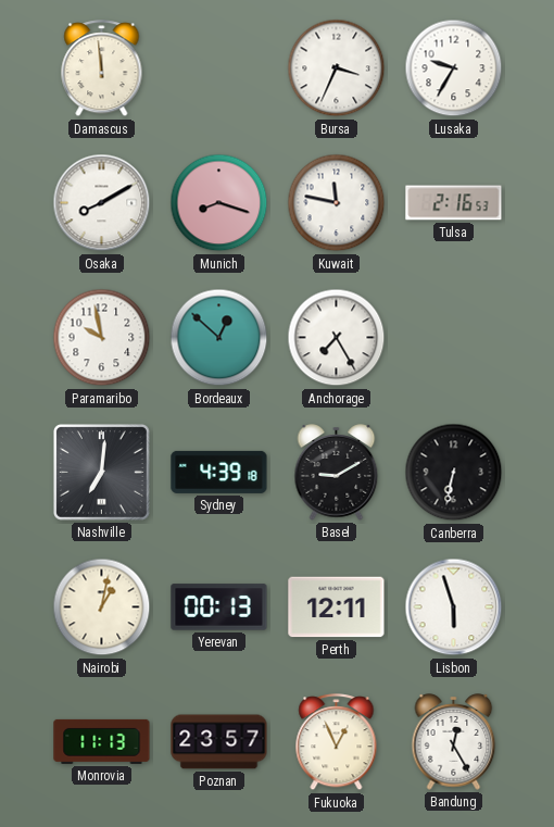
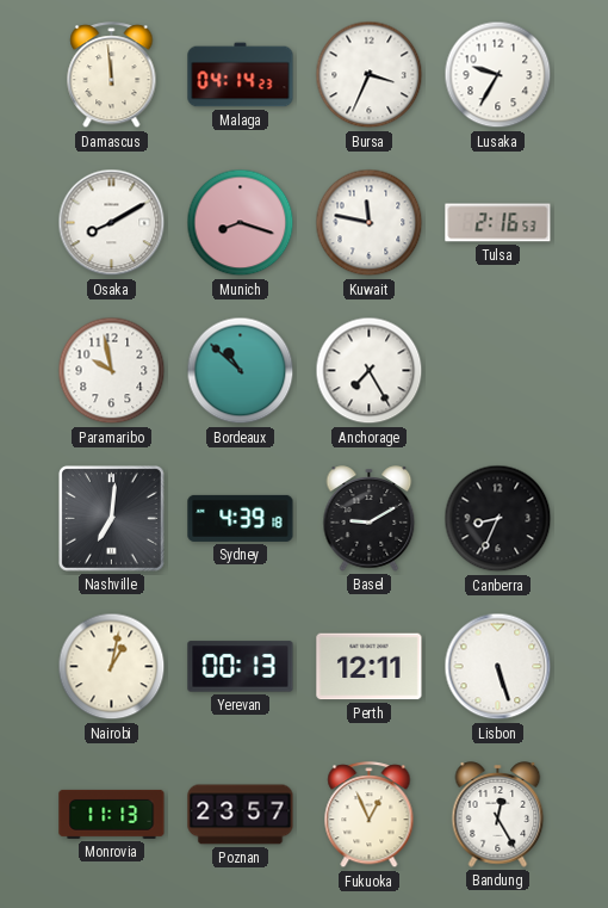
Malaga: none -> 04:14 (241, 75)
Bordeaux: 12:52 -> 10:52 (241, 371)
Canberra: 6:32 -> 8:34 (498, 519)
Lisbon: 5:57 -> 5:27 (498, 667)
